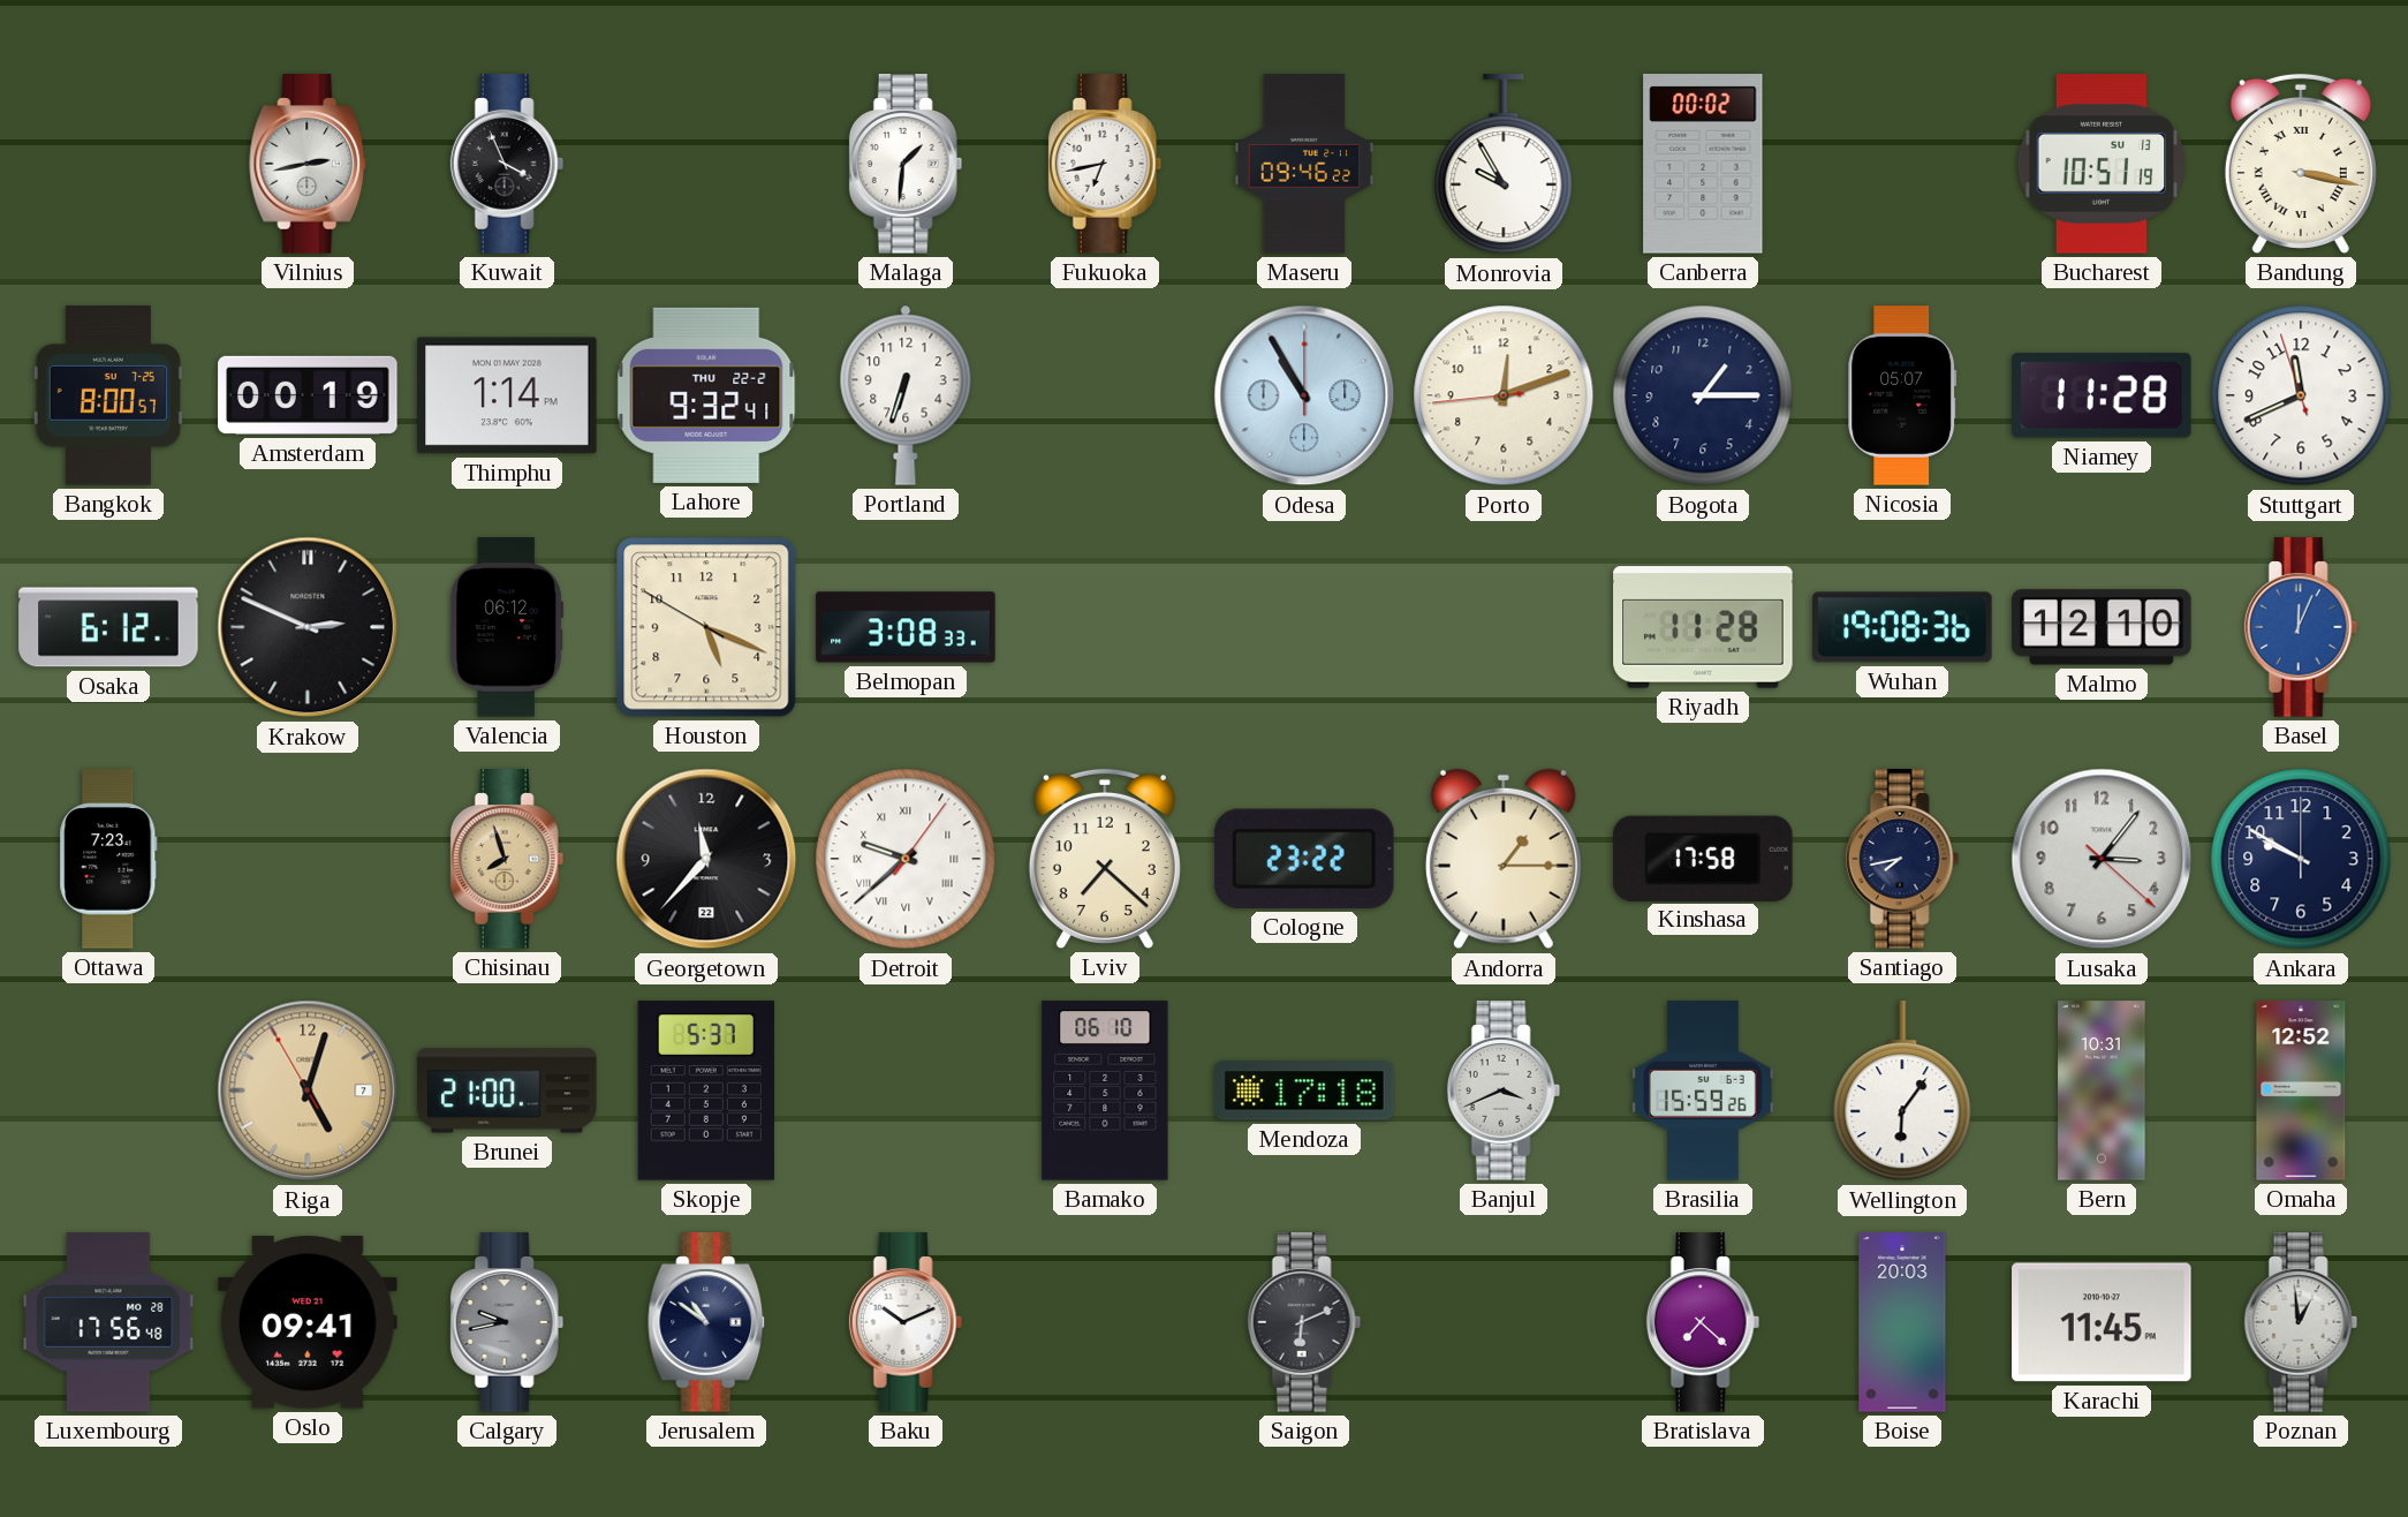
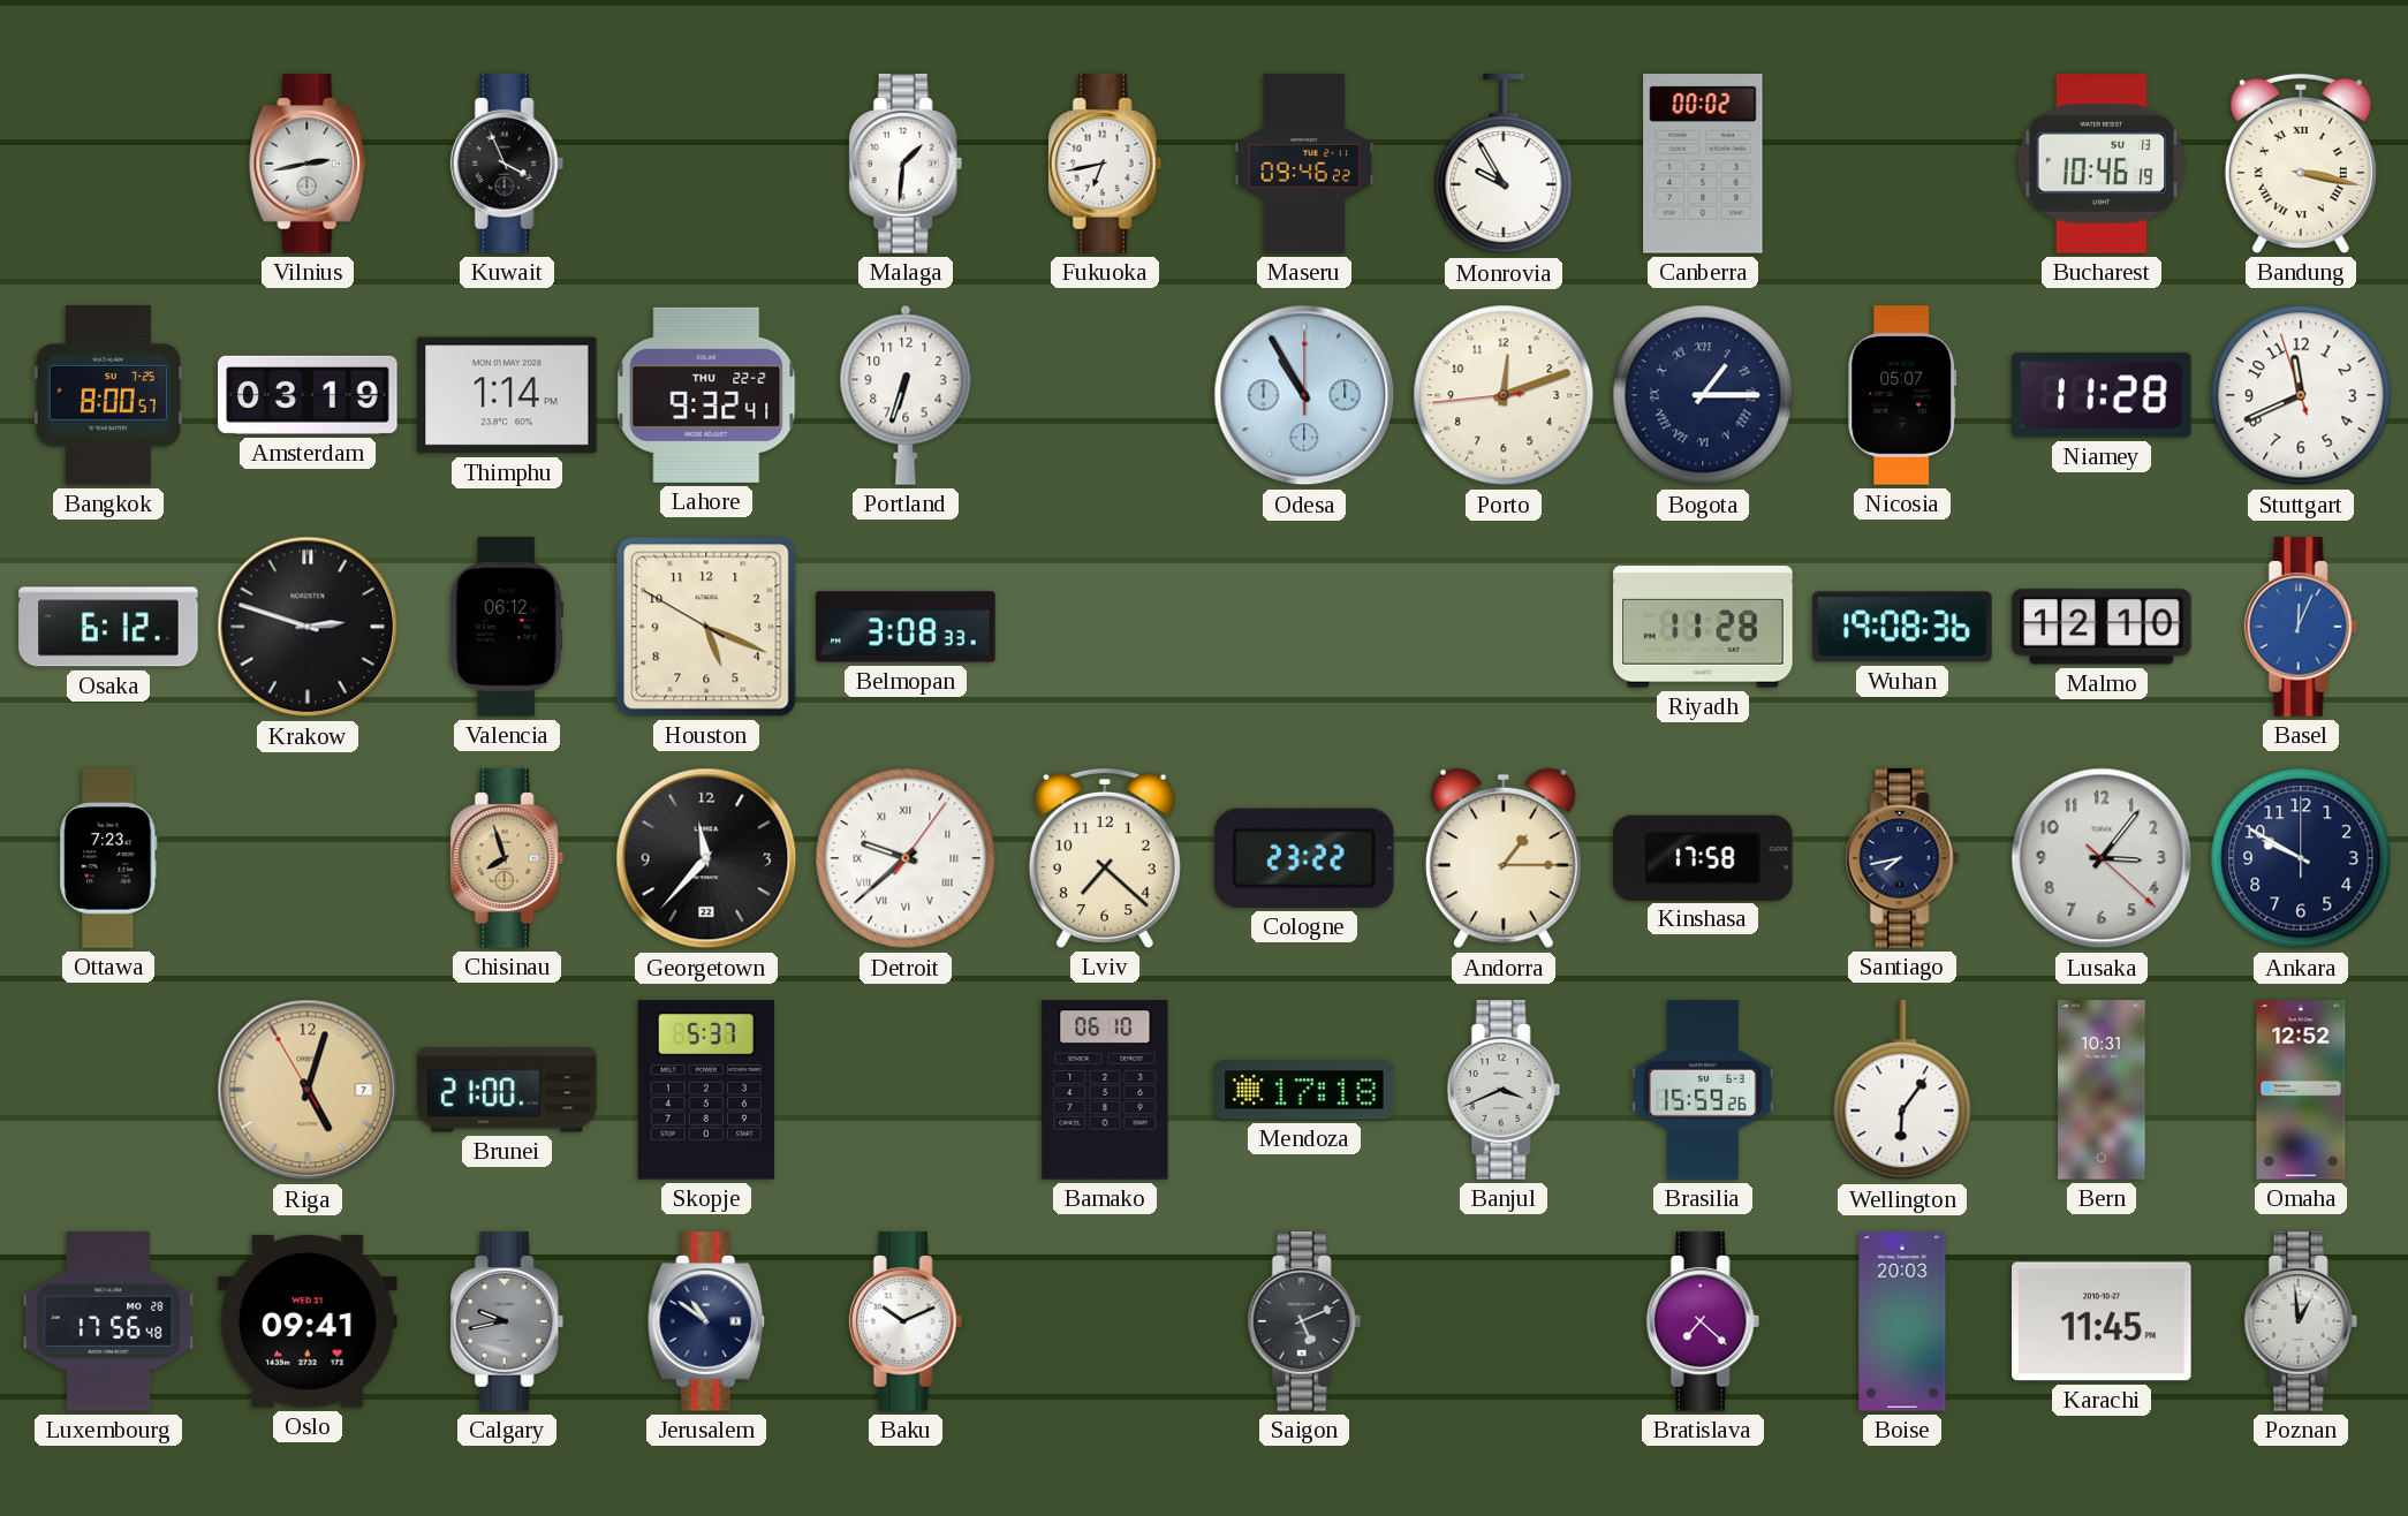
Bucharest: 10:51 -> 10:46 (2102, 164)
Amsterdam: 00:19 -> 03:19 (308, 395)
Bogota numerals: Arabic -> Roman (1703, 395)
Krakow: 2:49 -> 2:48 (308, 627)
Saigon: 6:11 -> 5:11 (1304, 1321)
